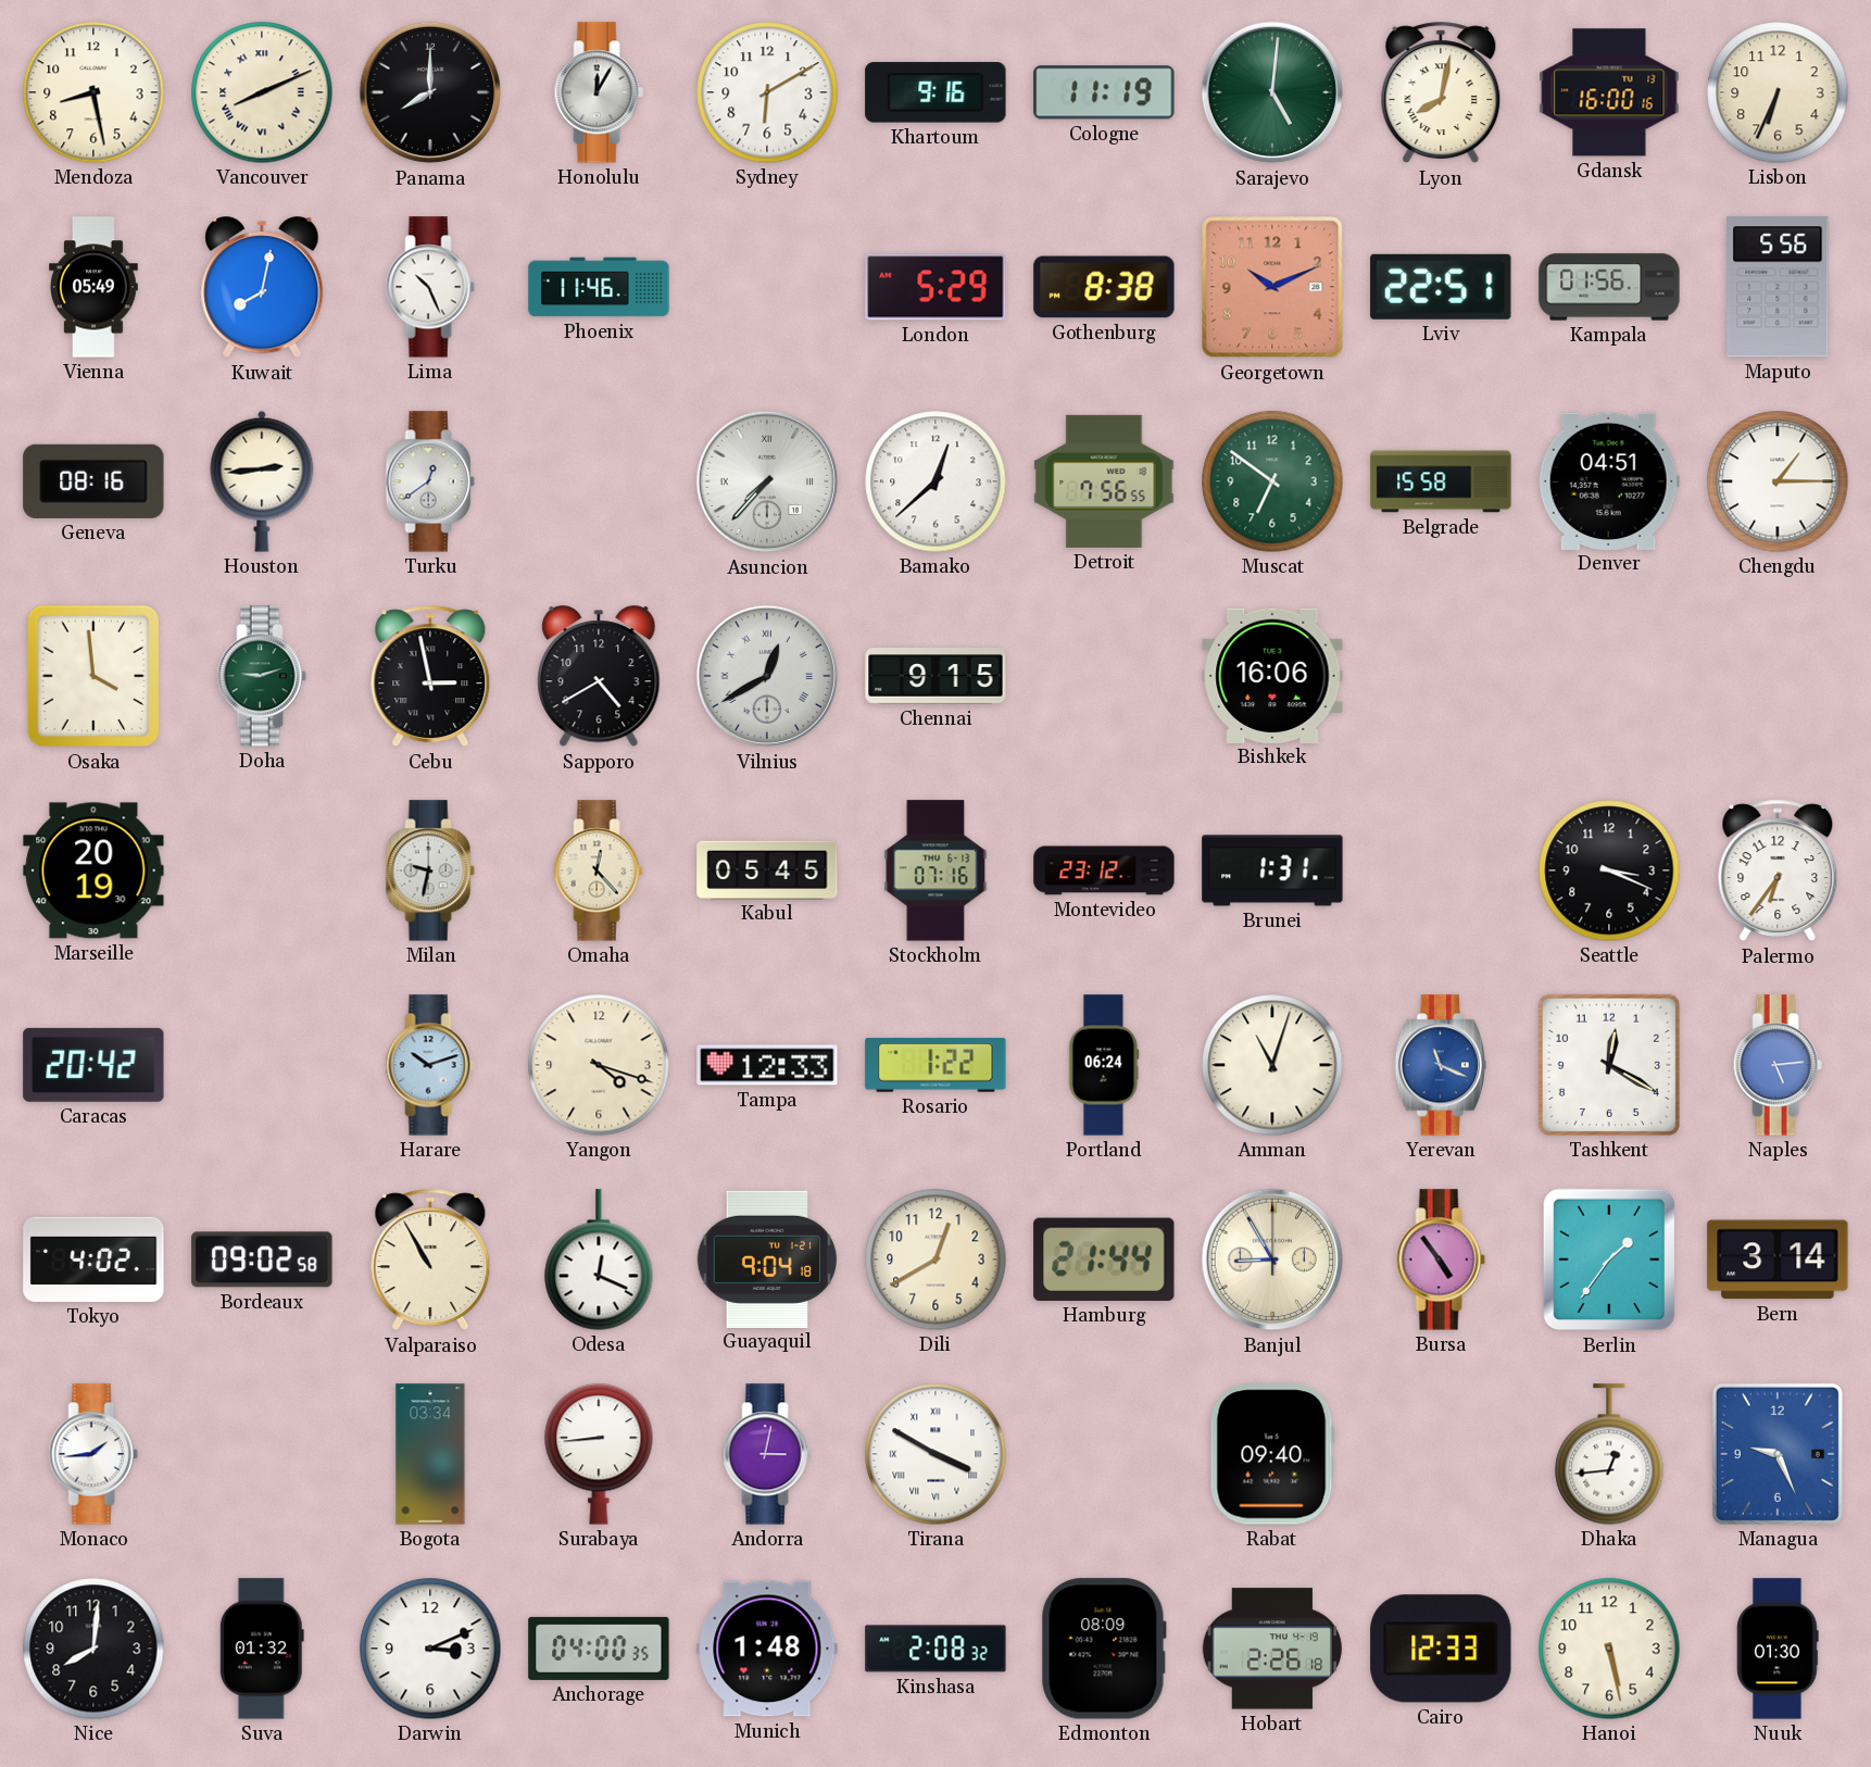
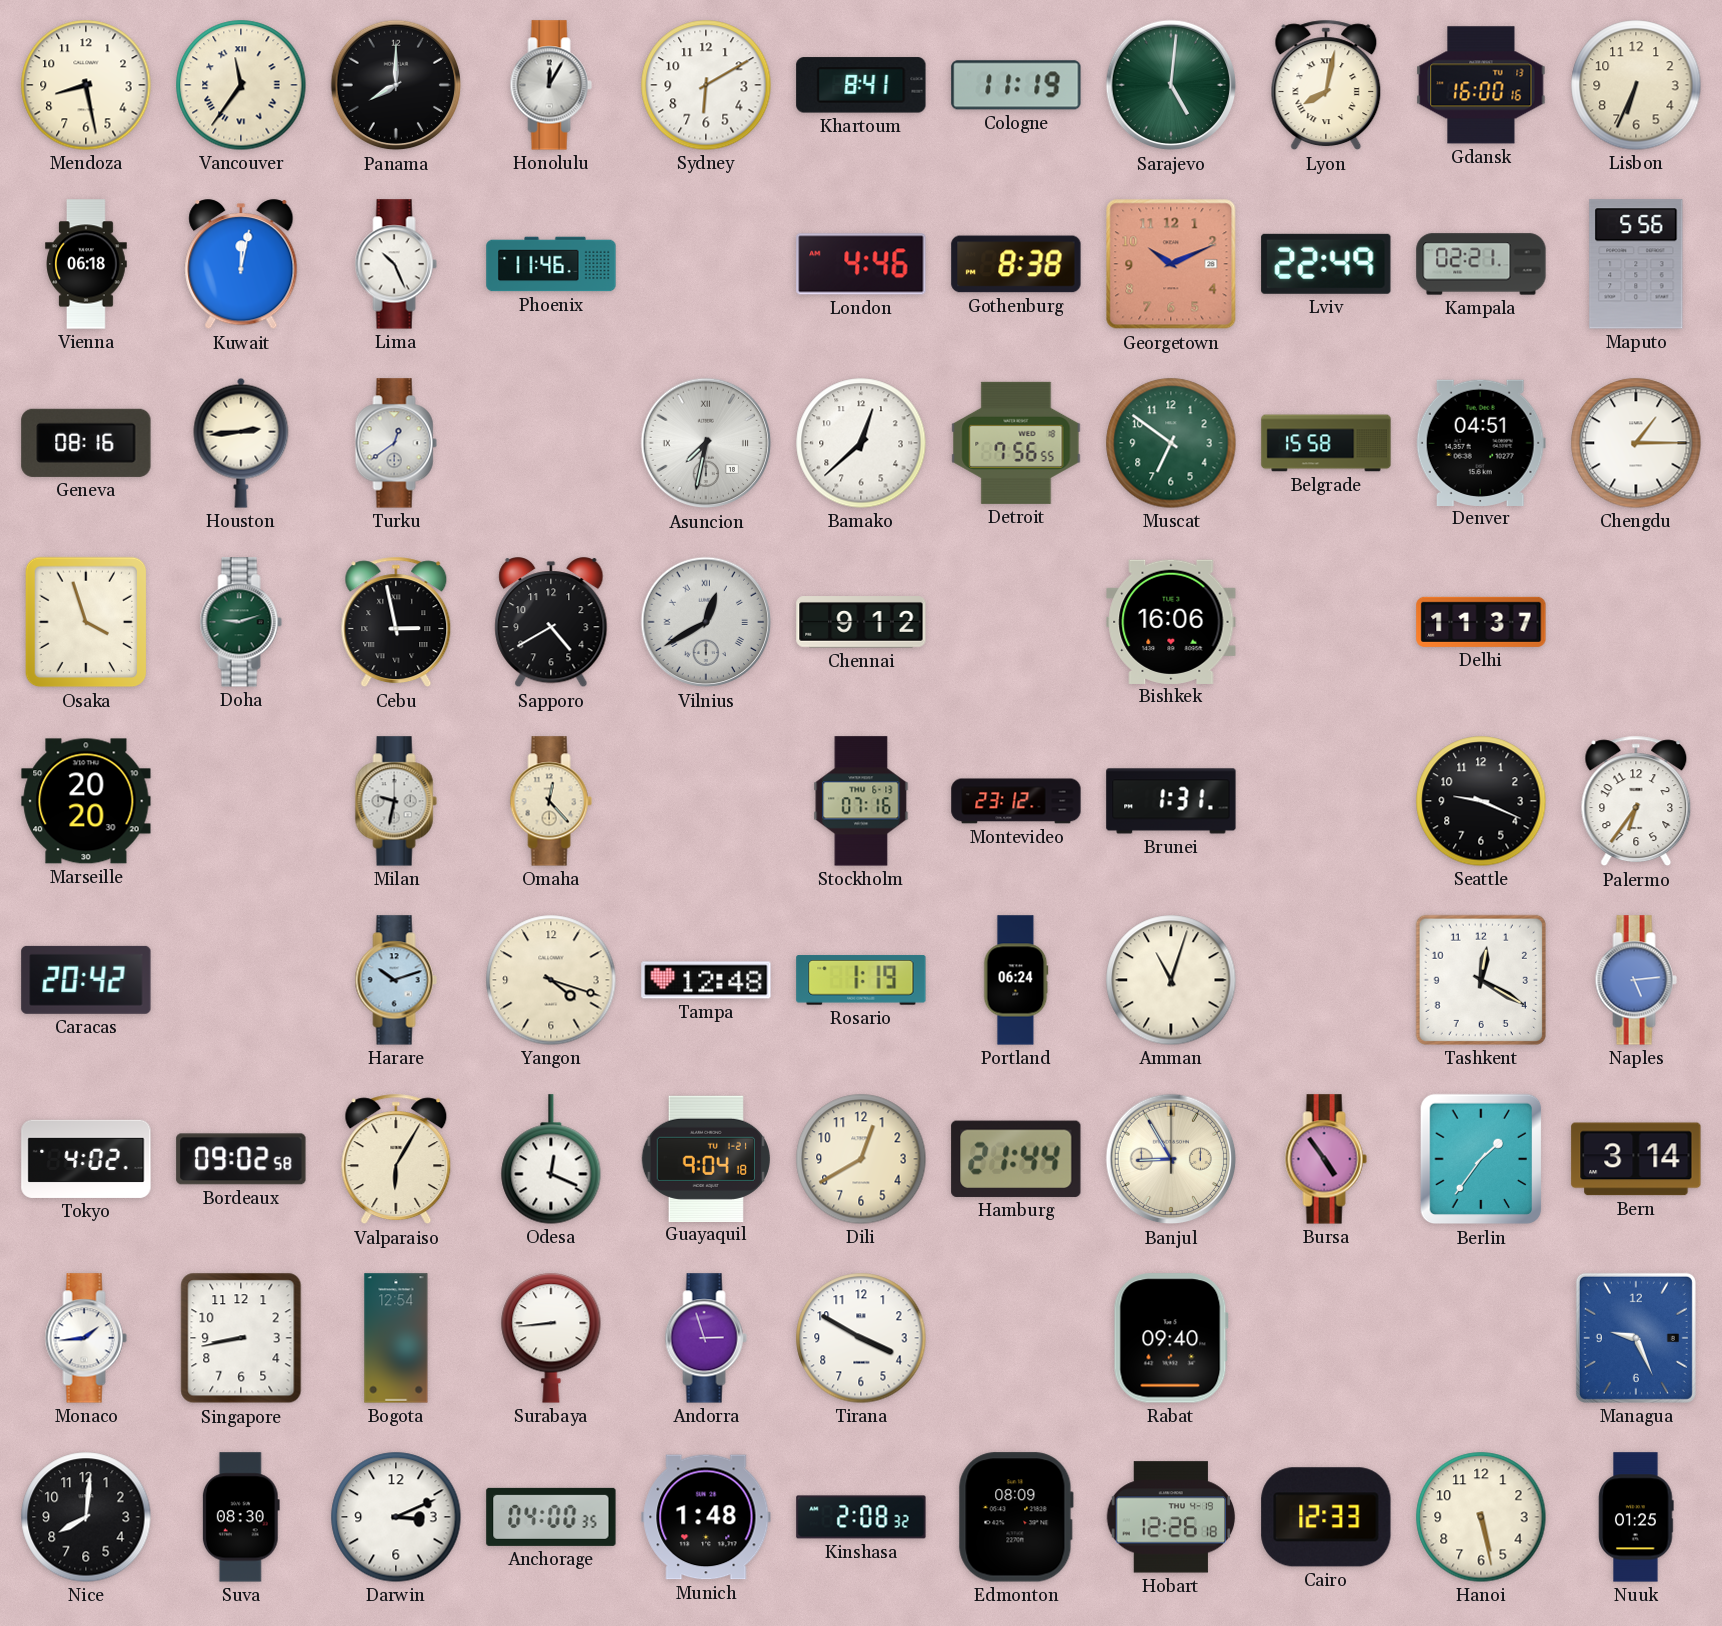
Vancouver: 8:11 -> 11:36 (241, 85)
Khartoum: 9:16 -> 8:41 (861, 85)
Vienna: 05:49 -> 06:18 (86, 264)
Kuwait: 8:02 -> 12:02 (241, 265)
London: 5:29 -> 4:46 (861, 264)
Lviv: 22:51 -> 22:49 (1326, 264)
Kampala: 01:56 -> 02:21 (1481, 264)
Asuncion: 7:37 -> 7:32 (706, 443)
Osaka: 3:59 -> 3:57 (86, 622)
Chennai: 9:15 -> 9:12 (861, 622)
Delhi: none -> 11:37 (1481, 622)
Marseille: 20:19 -> 20:20 (86, 801)
Kabul: 05:45 -> none (767, 869)
Seattle: 3:19 -> 9:19 (1481, 801)
Tampa: 12:33 -> 12:48 (706, 980)
Rosario: 1:22 -> 1:19 (861, 981)
Yerevan: 11:19 -> none (1440, 1065)
Valparaiso: 10:55 -> 6:05 (396, 1159)
Singapore: none -> 8:43 (241, 1338)
Bogota: 03:34 -> 12:54 (396, 1338)
Andorra: 3:02 -> 2:57 (706, 1338)
Tirana numerals: Roman -> Arabic (861, 1338)
Dhaka: 12:44 -> none (1609, 1454)
Suva: 01:32 -> 08:30 (241, 1517)
Hobart: 2:26 -> 12:26 (1171, 1517)
Nuuk: 01:30 -> 01:25 (1636, 1517)
